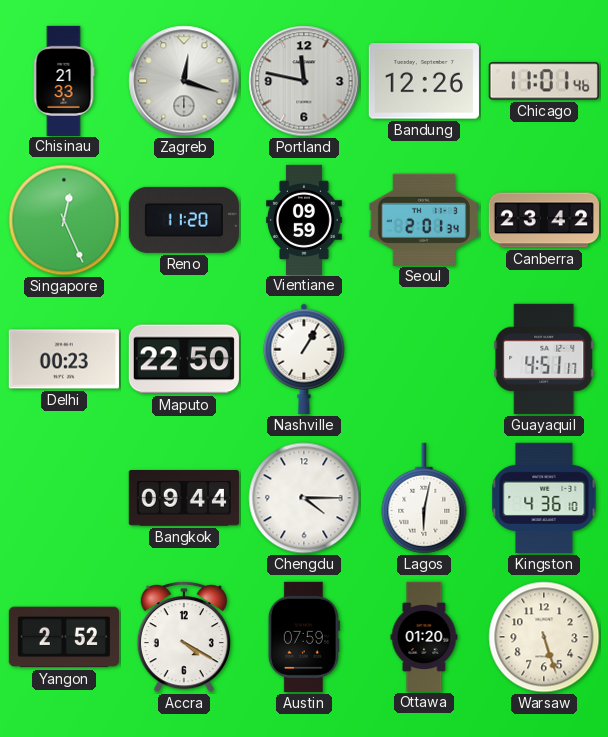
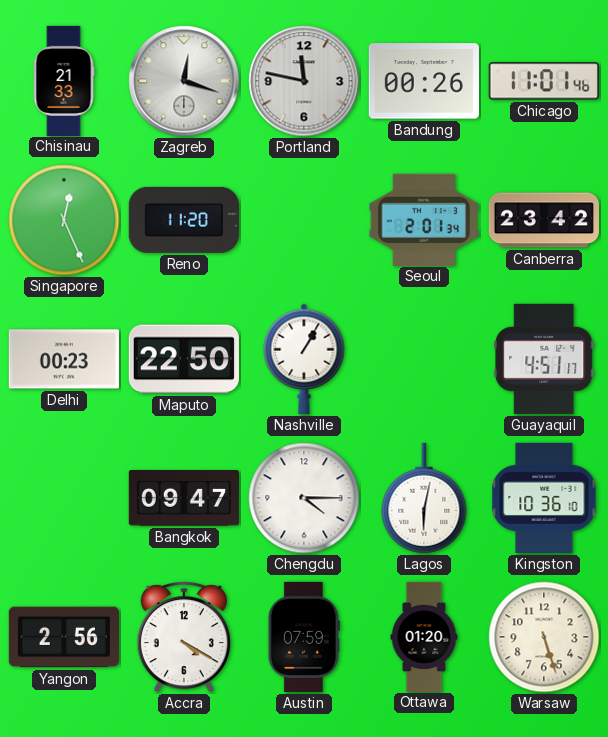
Bandung: 12:26 -> 00:26 (424, 81)
Vientiane: 09:59 -> none (305, 219)
Bangkok: 09:44 -> 09:47 (184, 499)
Kingston: 4:36 -> 10:36 (544, 498)
Yangon: 2:52 -> 2:56 (64, 637)
